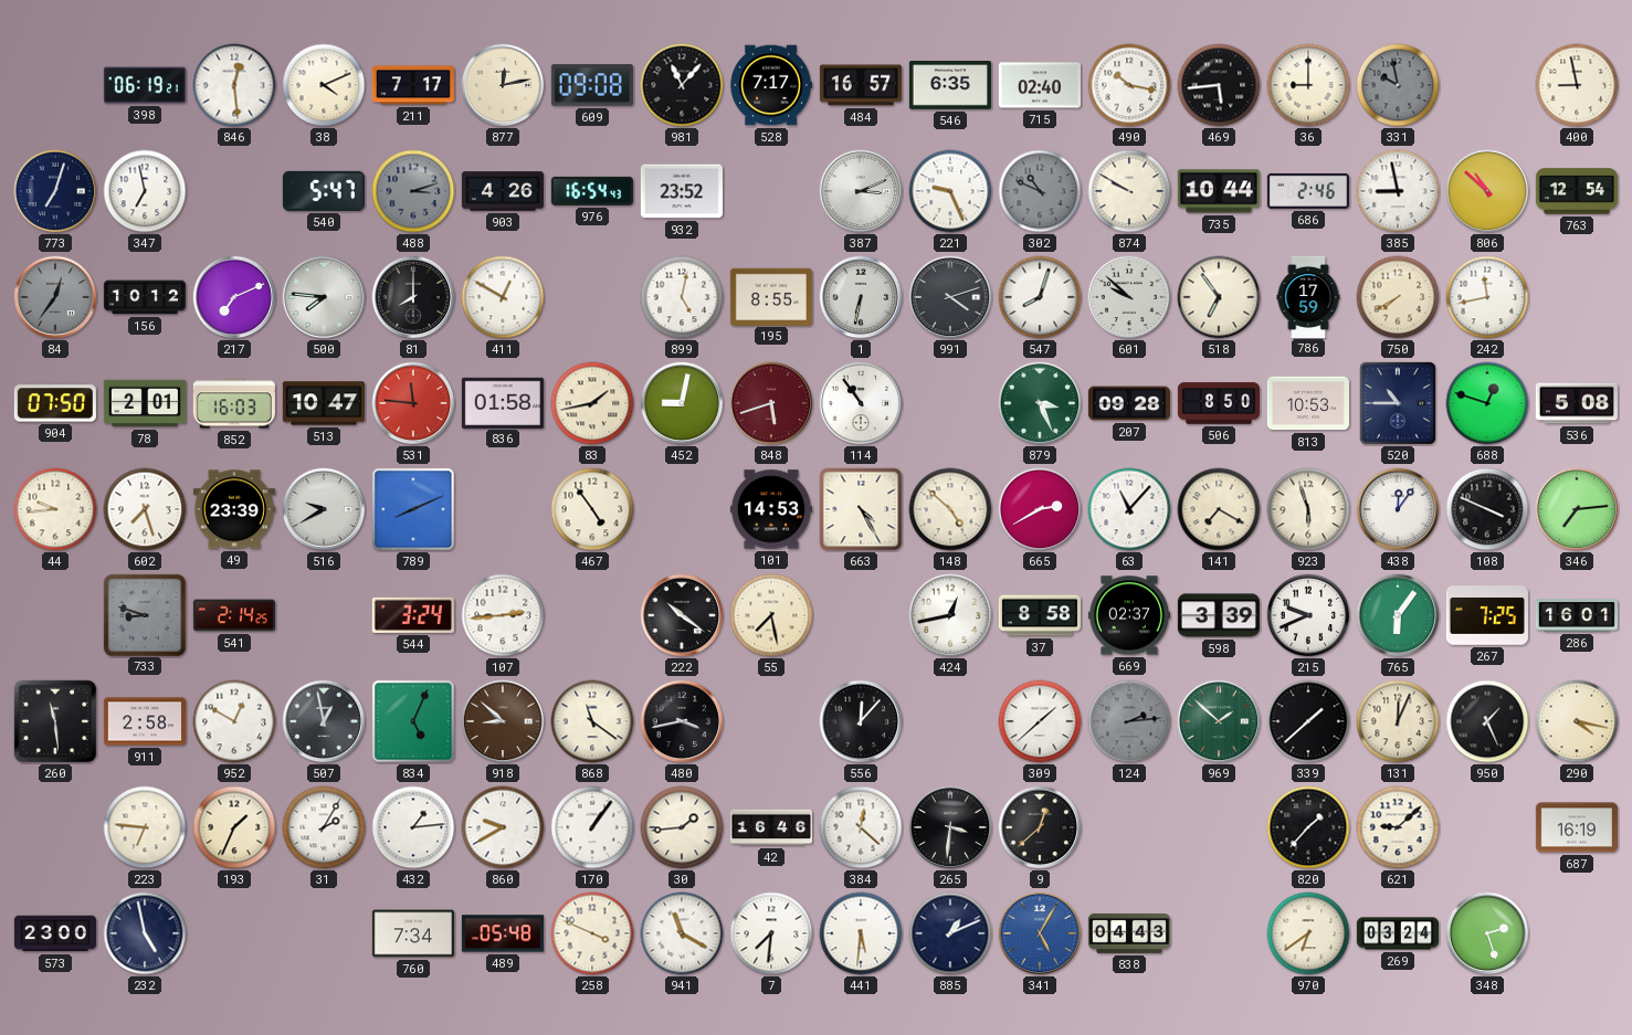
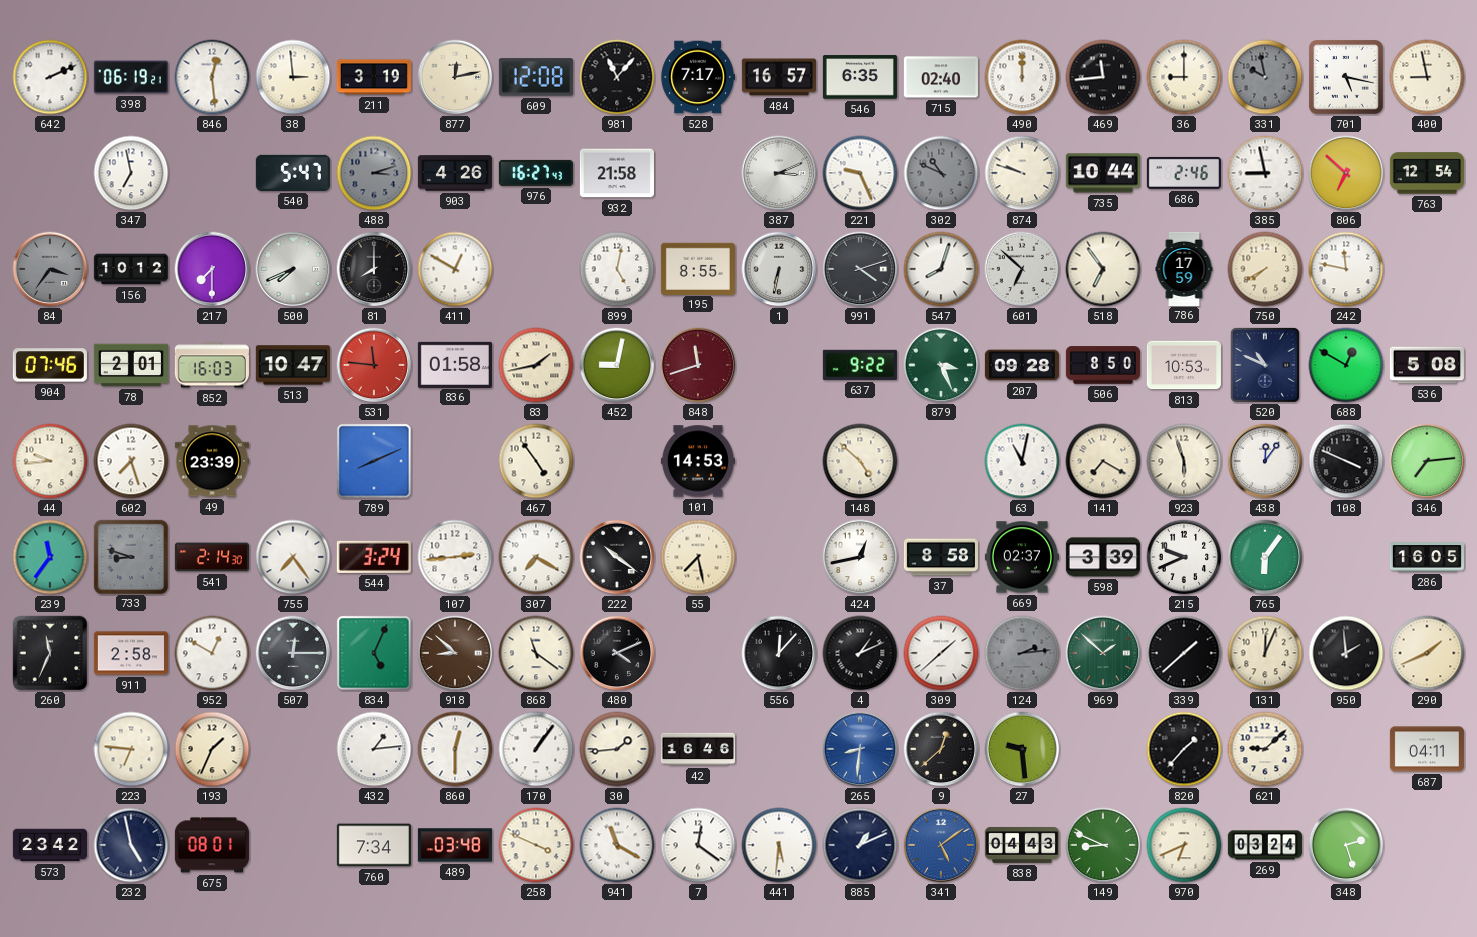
642: none -> 2:11 (50, 77)
38: 4:11 -> 2:59 (293, 77)
211: 7:17 -> 3:19 (374, 77)
609: 09:08 -> 12:08 (536, 77)
490: 10:17 -> 12:00 (1022, 77)
469: 5:44 -> 11:44 (1103, 77)
701: none -> 5:17 (1347, 78)
773: 7:03 -> none (55, 191)
976: 16:54 -> 16:27 (536, 173)
932: 23:52 -> 21:58 (617, 173)
874: 9:50 -> 9:48 (1022, 173)
806: 10:52 -> 6:52 (1346, 173)
84: 12:36 -> 3:36 (50, 269)
217: 7:11 -> 7:30 (212, 269)
500: 7:46 -> 7:41 (293, 269)
601: 9:52 -> 6:52 (1022, 269)
242: 11:43 -> 11:47 (1346, 269)
904: 07:50 -> 07:46 (50, 365)
848: 5:42 -> 11:42 (698, 365)
114: 10:54 -> none (861, 403)
637: none -> 9:22 (860, 365)
520: 10:45 -> 10:49 (1265, 365)
688: 12:48 -> 12:50 (1346, 365)
516: 9:40 -> none (324, 509)
663: 4:25 -> none (861, 509)
665: 2:40 -> none (1040, 509)
63: 11:07 -> 11:02 (1022, 461)
239: none -> 11:36 (50, 557)
541: 2:14:25 -> 2:14:30 (212, 557)
755: none -> 7:24 (293, 557)
307: none -> 7:20 (536, 557)
267: 7:25 -> none (1487, 615)
286: 16:01 -> 16:05 (1427, 557)
260: 11:29 -> 11:34 (50, 653)
507: 12:58 -> 12:15 (293, 653)
480: 3:43 -> 4:11 (617, 653)
4: none -> 1:11 (860, 653)
950: 1:26 -> 1:59 (1346, 653)
290: 4:17 -> 1:41 (1427, 653)
31: 2:05 -> none (324, 827)
860: 9:40 -> 12:30 (455, 749)
384: 12:22 -> none (861, 827)
265: 3:31 -> 8:31 (860, 749)
265 dial: black -> blue (860, 749)
27: none -> 9:29 (1022, 749)
687: 16:19 -> 04:11 (1427, 749)
573: 23:00 -> 23:42 (50, 845)
675: none -> 08:01 (212, 845)
489: 05:48 -> 03:48 (455, 845)
7: 7:31 -> 12:21 (698, 845)
341: 5:05 -> 5:09 (941, 845)
149: none -> 8:49 (1103, 845)
970: 6:39 -> 6:41 (1184, 845)
